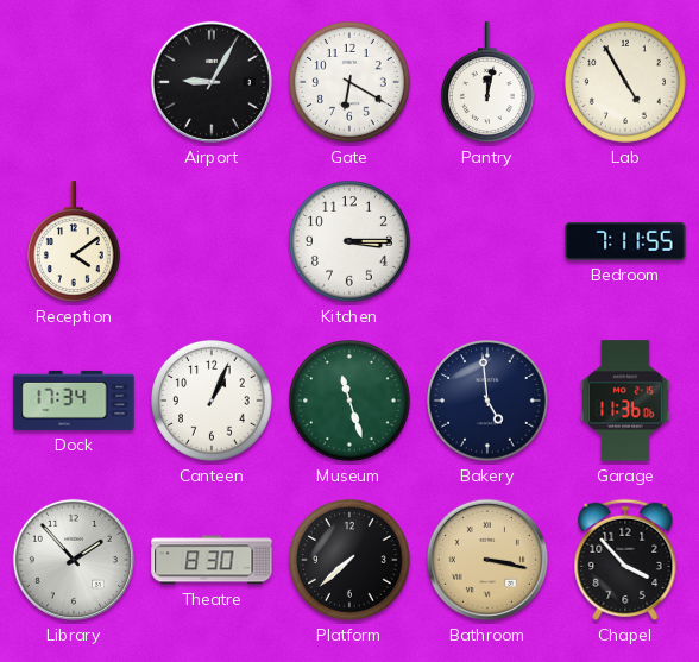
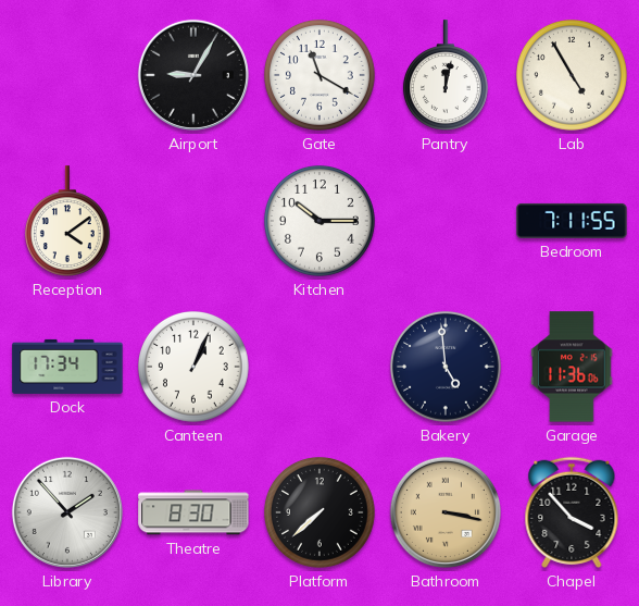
Gate: 6:20 -> 11:20 (321, 76)
Kitchen: 3:15 -> 10:15 (321, 222)
Museum: 11:27 -> none (351, 402)
